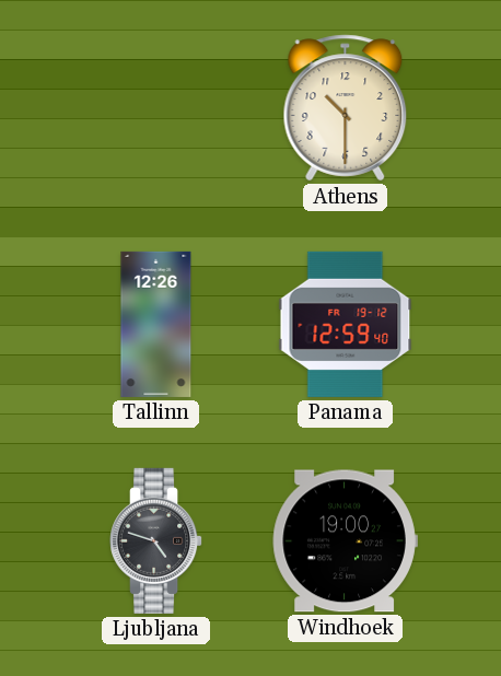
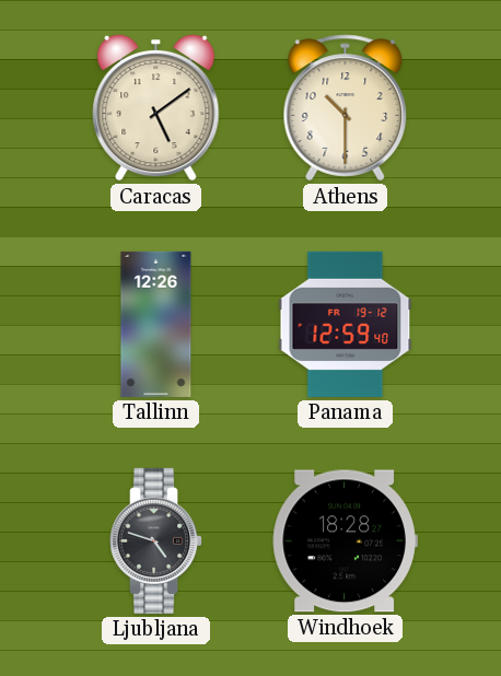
Caracas: none -> 5:09 (156, 107)
Windhoek: 19:00 -> 18:28 (345, 541)
